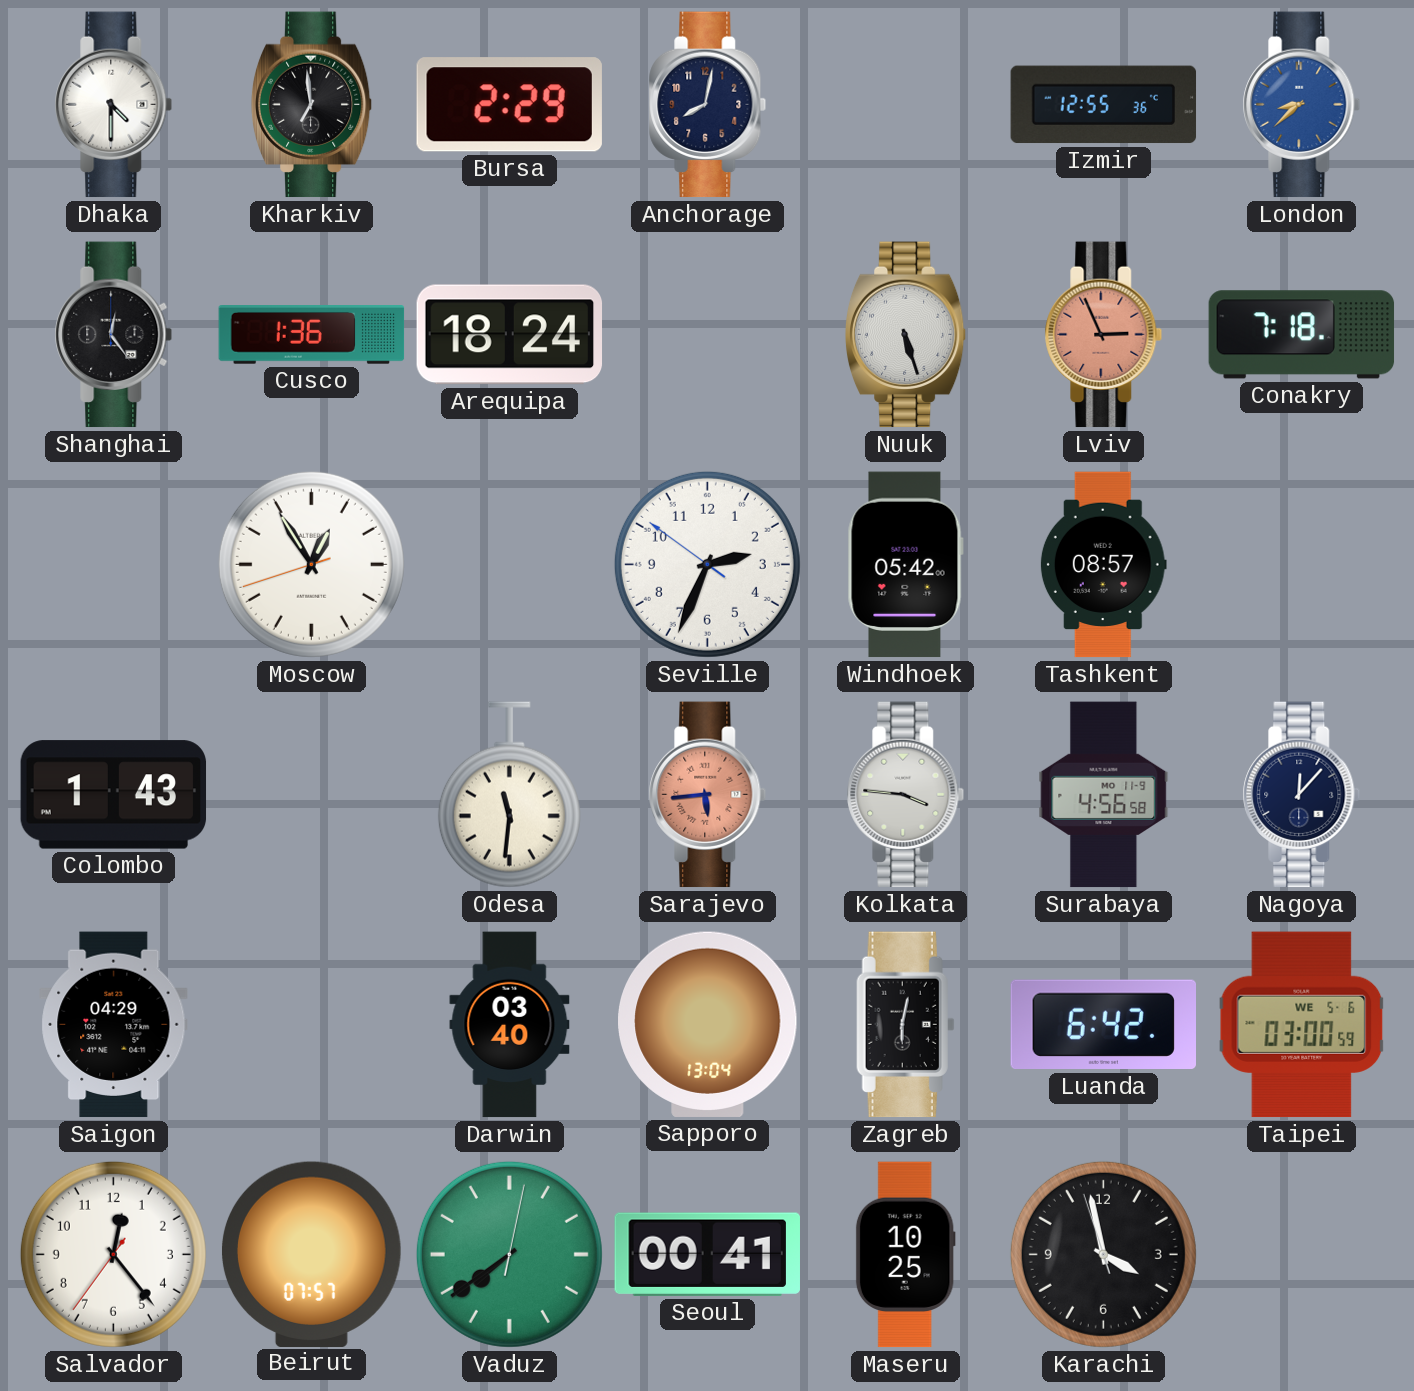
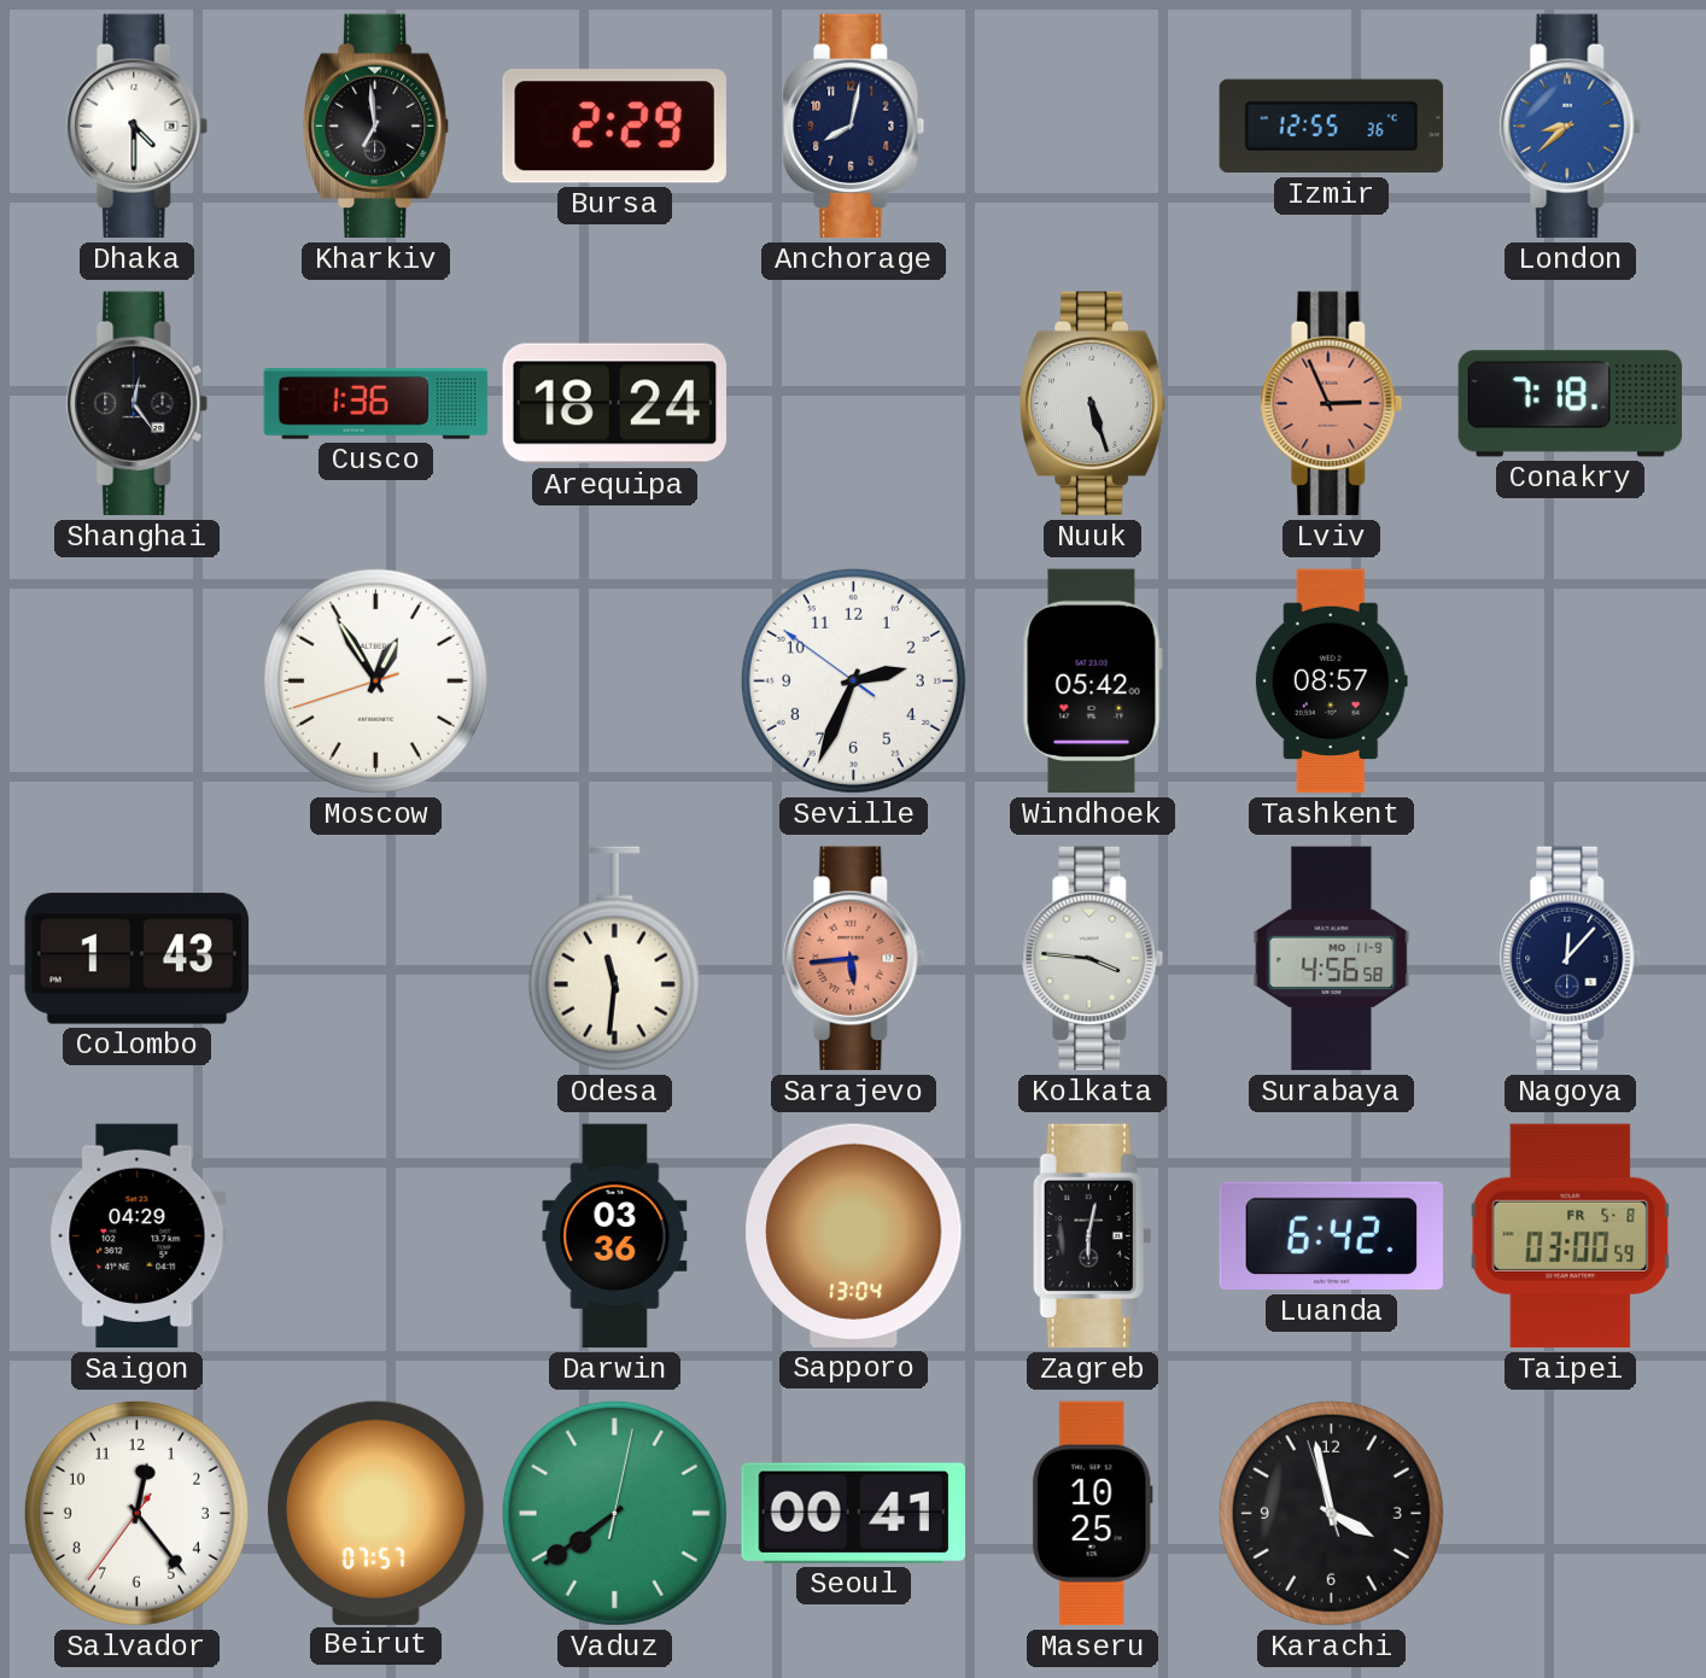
Darwin: 03:40 -> 03:36 (615, 1236)
Taipei date: WE 5-6 -> FR 5-8 (1571, 1236)
